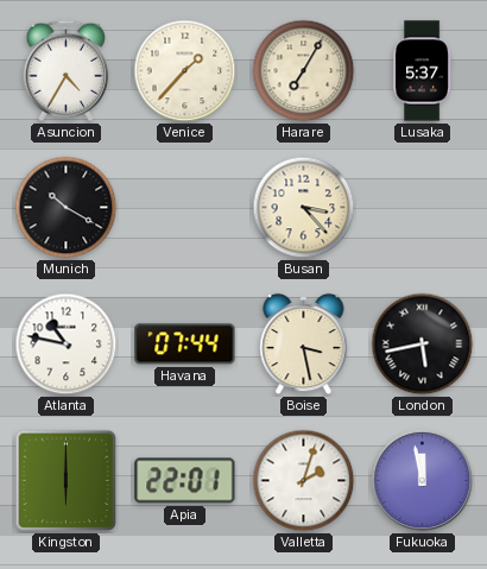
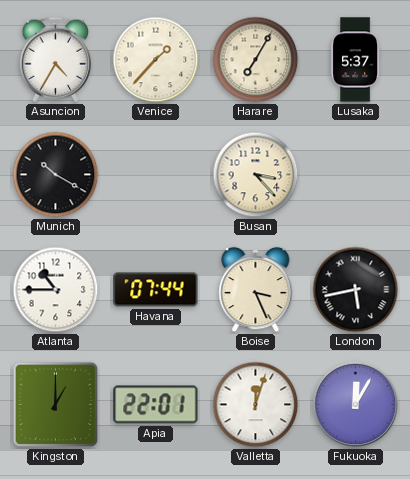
Atlanta: 10:47 -> 10:45 (56, 290)
Boise: 3:28 -> 3:26 (256, 290)
Kingston: 6:00 -> 1:00 (56, 405)
Valletta: 2:03 -> 12:03 (256, 405)
Fukuoka: 11:58 -> 12:05 (356, 405)
